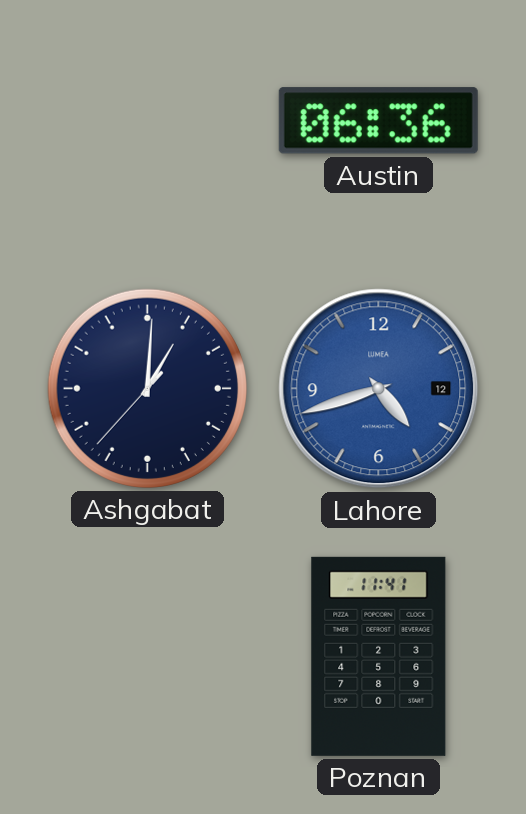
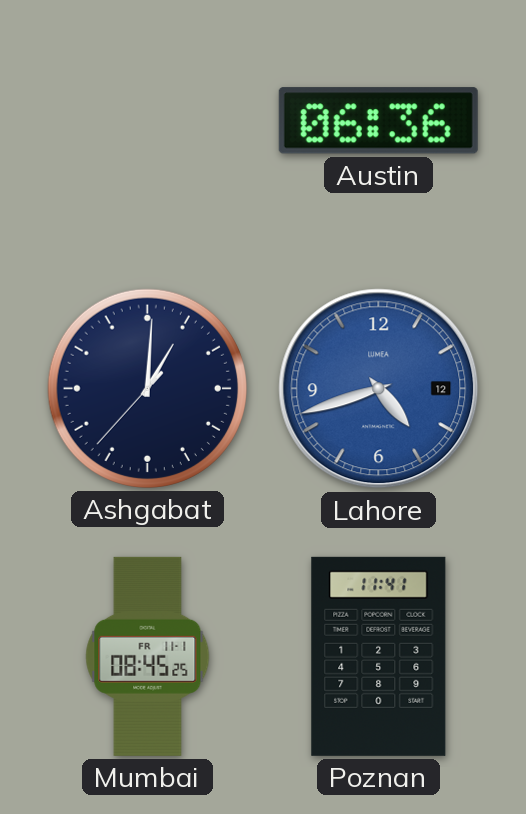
Mumbai: none -> 08:45 (148, 656)
